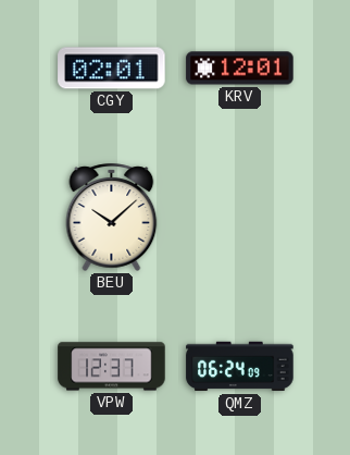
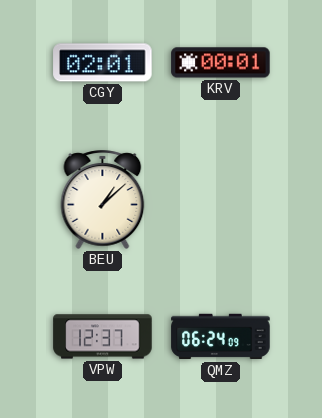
KRV: 12:01 -> 00:01 (221, 63)
BEU: 10:08 -> 1:08 (103, 199)
